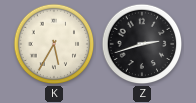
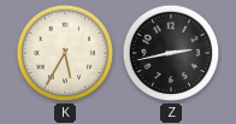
Z: 2:42 -> 2:43 (171, 53)
